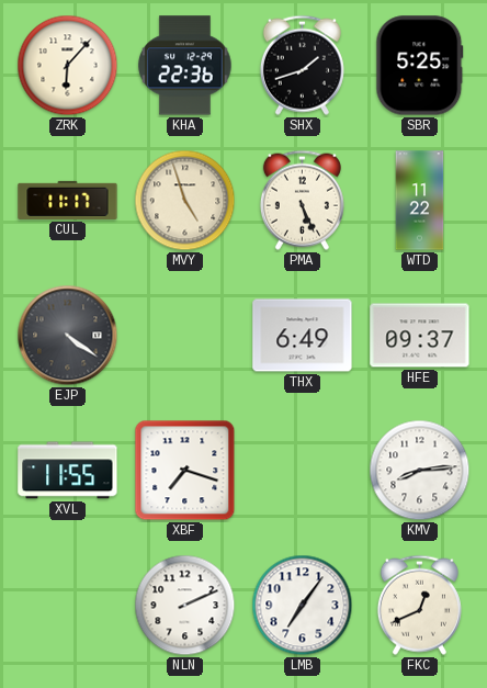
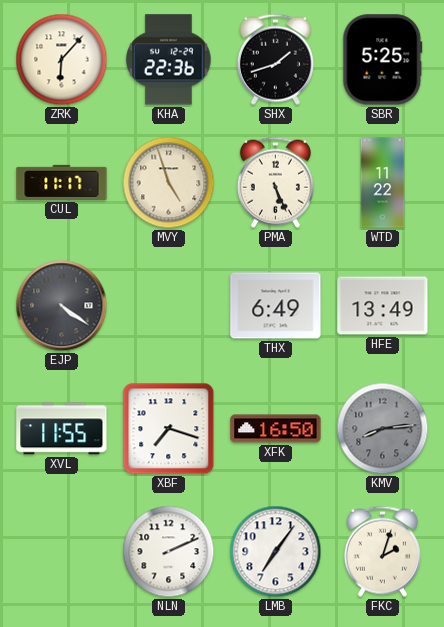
HFE: 09:37 -> 13:49 (383, 306)
XFK: none -> 16:50 (276, 429)
KMV dial: white -> grey (383, 429)
FKC: 12:41 -> 2:03 (382, 551)
